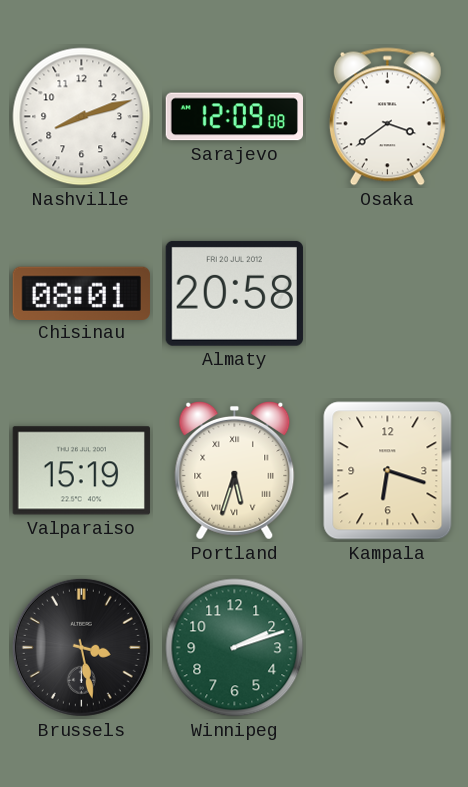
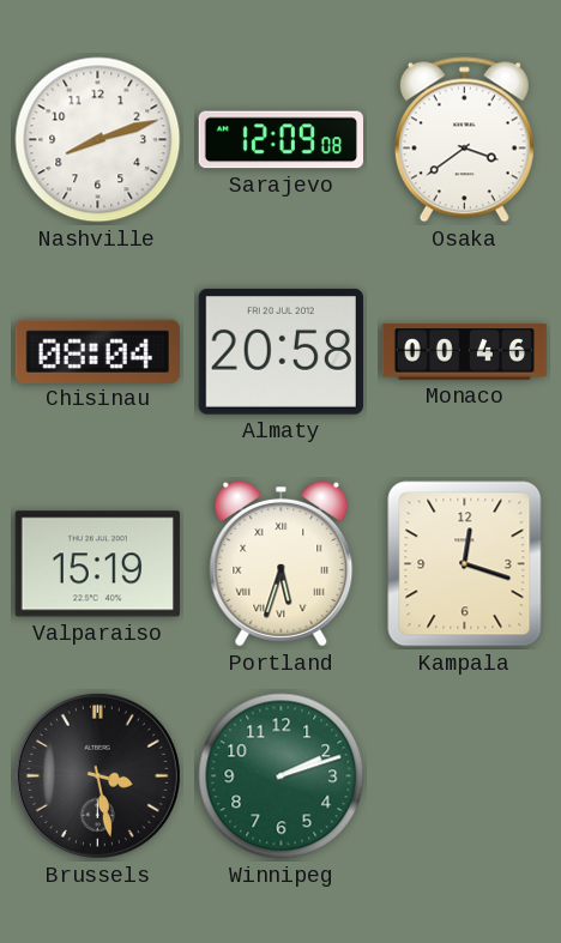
Chisinau: 08:01 -> 08:04 (97, 351)
Monaco: none -> 00:46 (465, 352)
Kampala: 6:18 -> 12:18 (465, 564)
